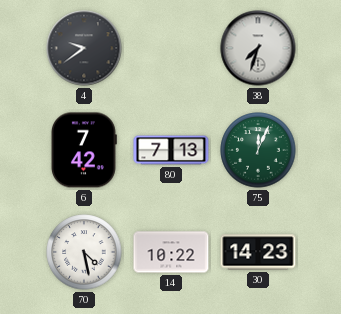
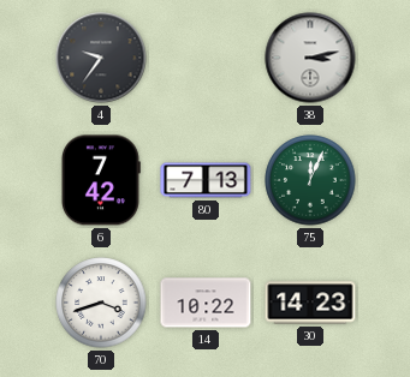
4: 9:39 -> 9:36 (101, 58)
38: 7:33 -> 3:13 (310, 58)
70: 4:28 -> 3:42 (101, 303)
